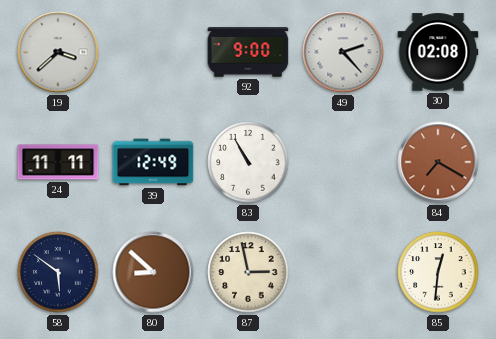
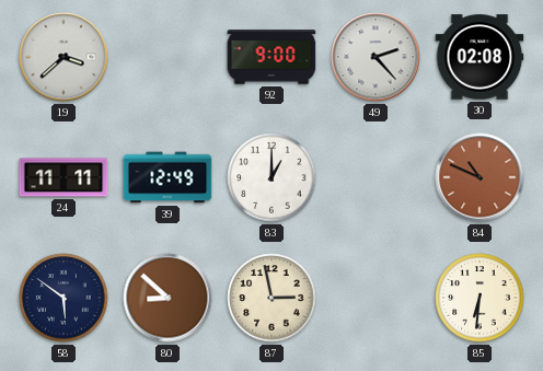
83: 10:55 -> 1:00 (271, 177)
84: 7:20 -> 10:49 (480, 177)
85: 12:31 -> 6:31 (480, 298)
